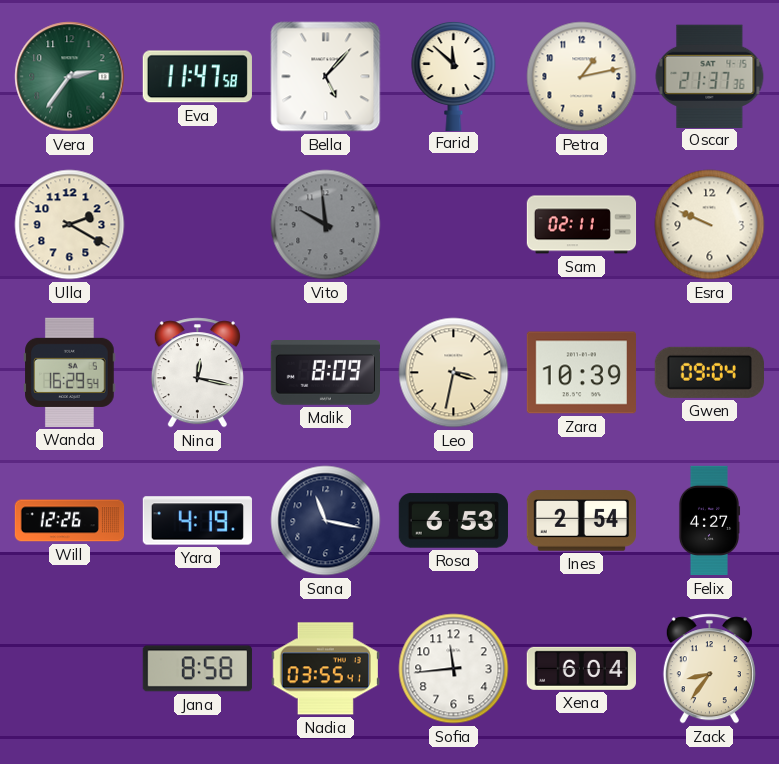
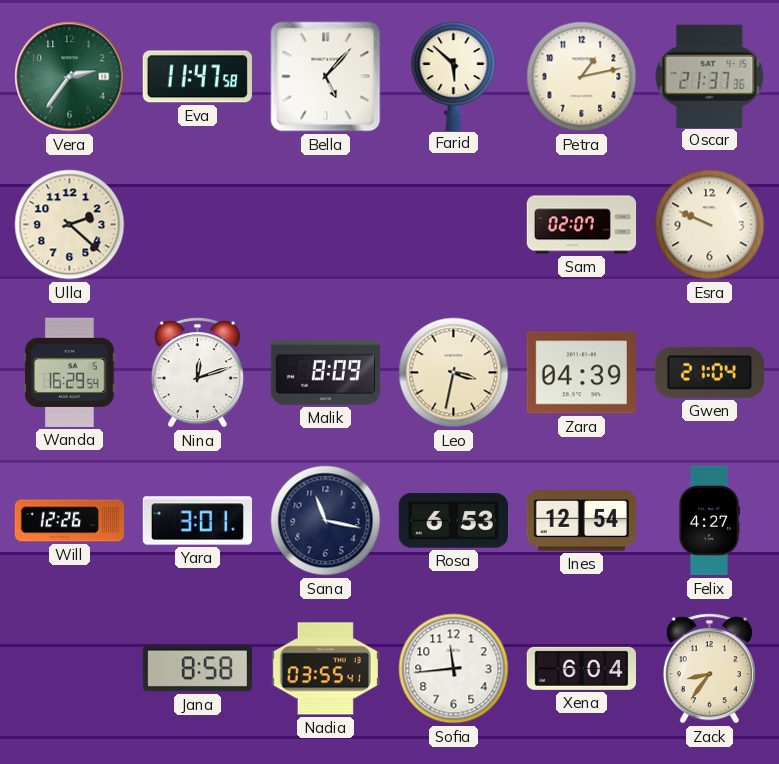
Farid: 11:52 -> 5:52 (454, 75)
Ulla: 2:20 -> 2:22 (70, 225)
Vito: 9:59 -> none (326, 225)
Sam: 02:11 -> 02:07 (582, 225)
Nina: 12:17 -> 12:12 (197, 373)
Zara: 10:39 -> 04:39 (581, 373)
Gwen: 09:04 -> 21:04 (709, 372)
Yara: 4:19 -> 3:01 (197, 521)
Ines: 2:54 -> 12:54 (581, 521)
